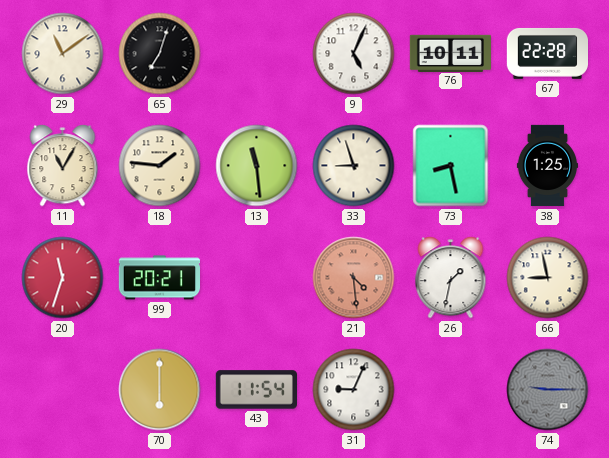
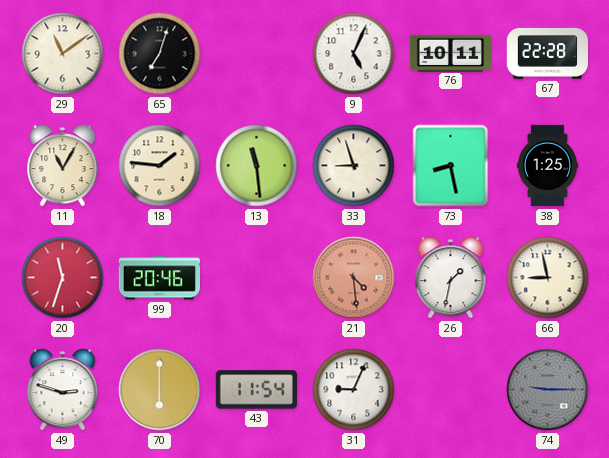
99: 20:21 -> 20:46 (159, 278)
49: none -> 2:48 (63, 390)
